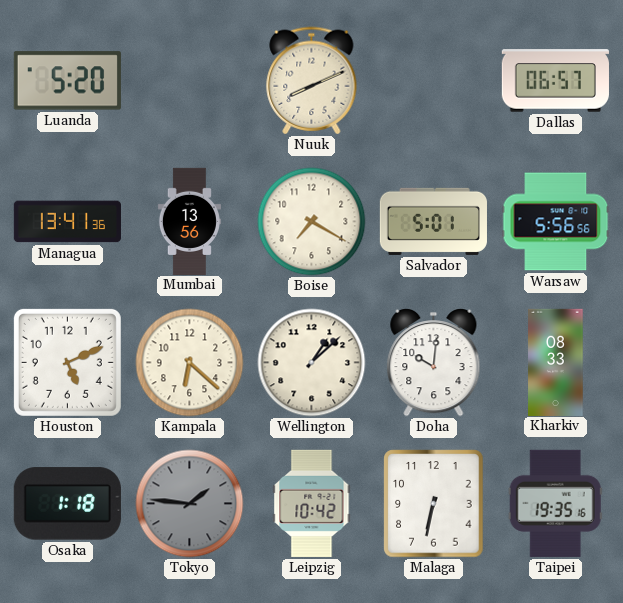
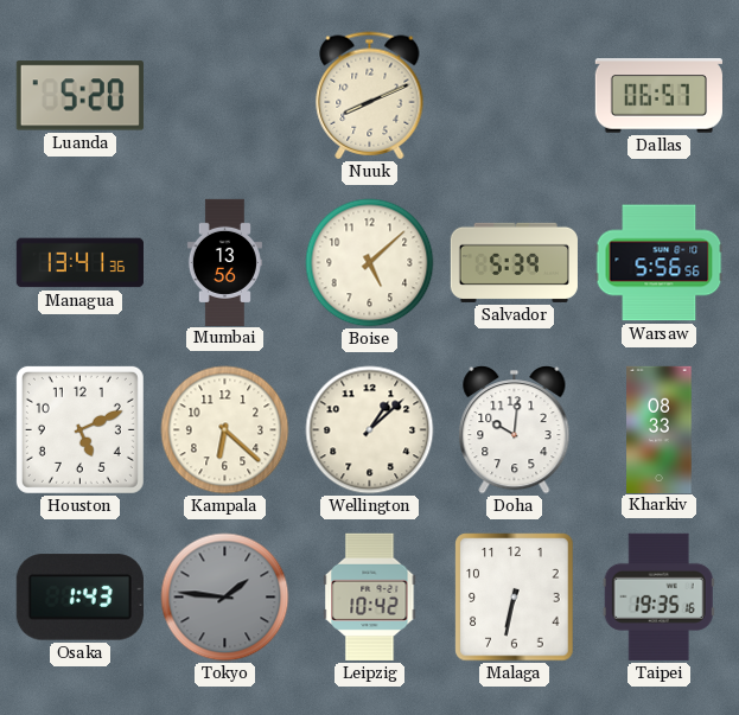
Boise: 7:20 -> 5:08 (370, 263)
Salvador: 5:01 -> 5:39 (514, 262)
Osaka: 1:18 -> 1:43 (79, 598)
